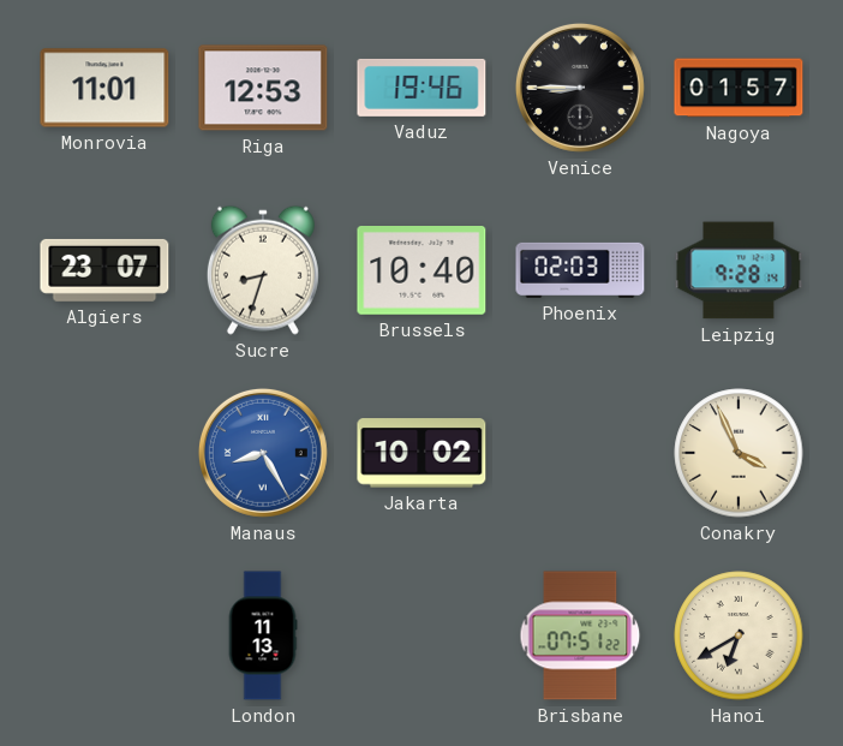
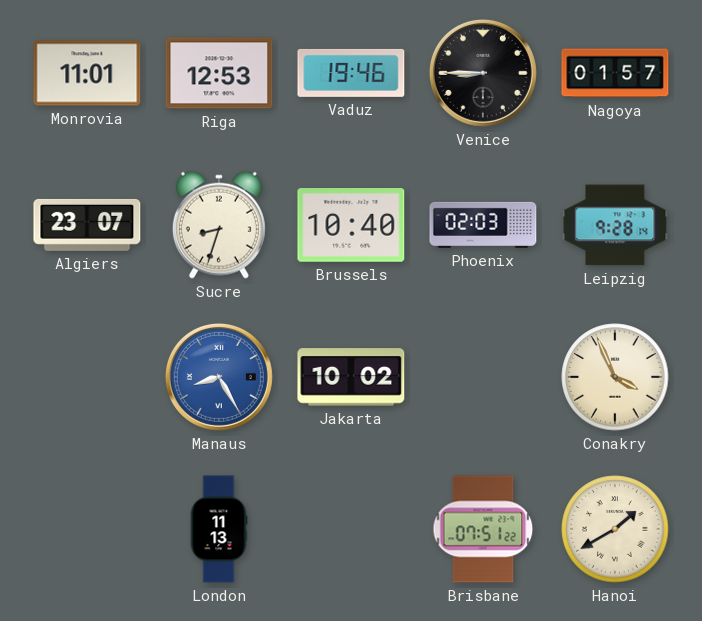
Hanoi: 6:40 -> 1:40 (615, 529)
